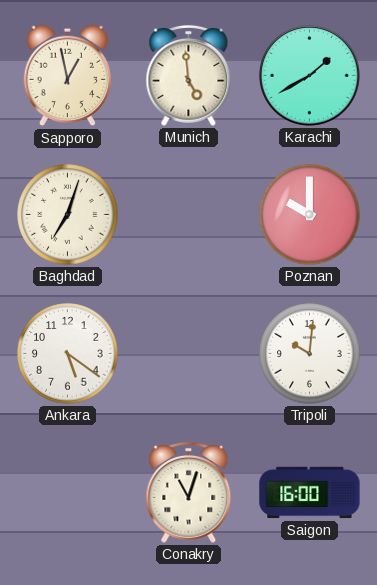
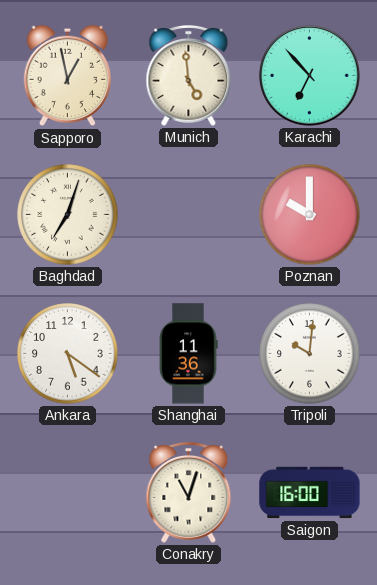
Karachi: 1:40 -> 6:53 (309, 75)
Shanghai: none -> 11:36 (188, 354)
